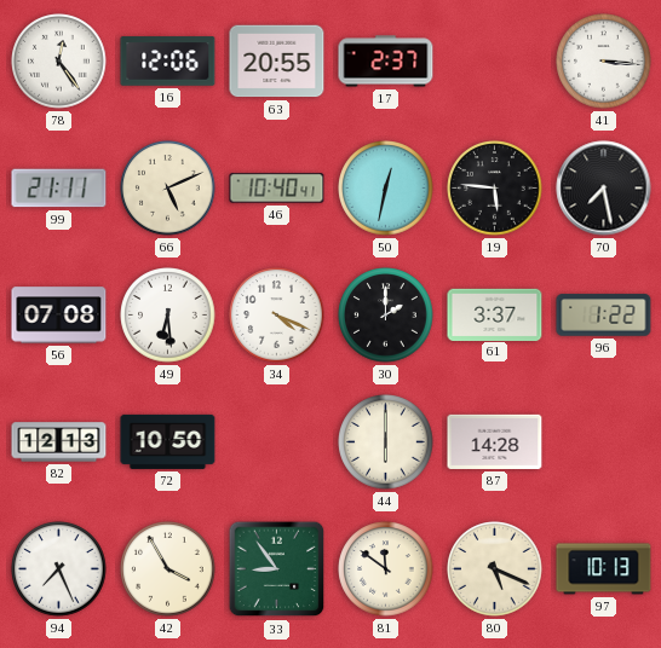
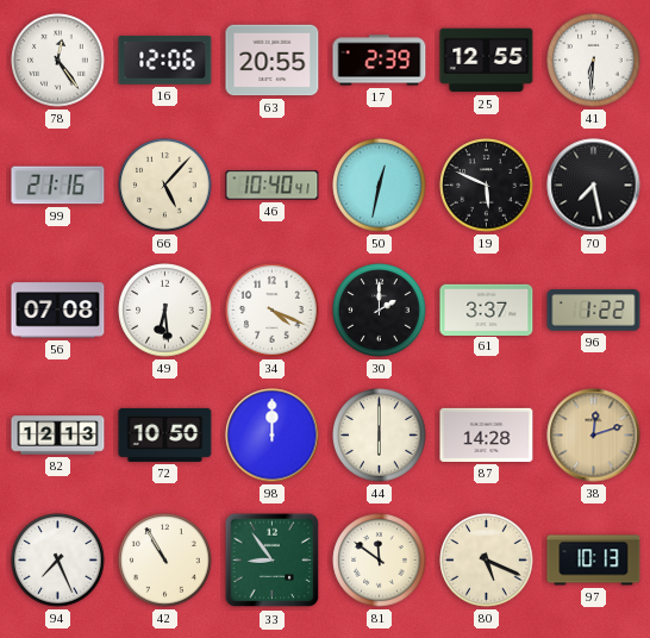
17: 2:37 -> 2:39 (380, 61)
25: none -> 12:55 (487, 61)
41: 3:16 -> 6:31 (594, 61)
99: 21:11 -> 21:16 (58, 186)
66: 5:11 -> 5:07 (165, 186)
19: 5:46 -> 5:49 (487, 186)
98: none -> 12:00 (273, 436)
38: none -> 12:12 (594, 436)
42: 3:55 -> 10:55 (165, 561)
